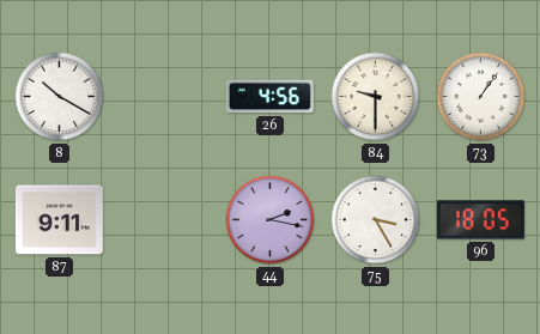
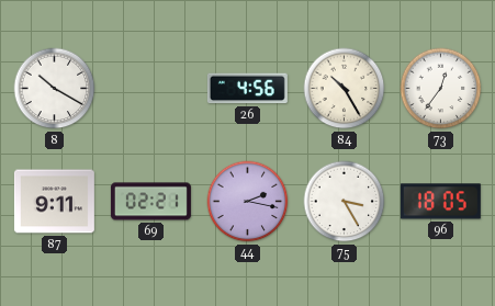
84: 9:30 -> 10:25 (345, 89)
73: 1:06 -> 12:36 (441, 89)
69: none -> 02:21 (150, 202)
